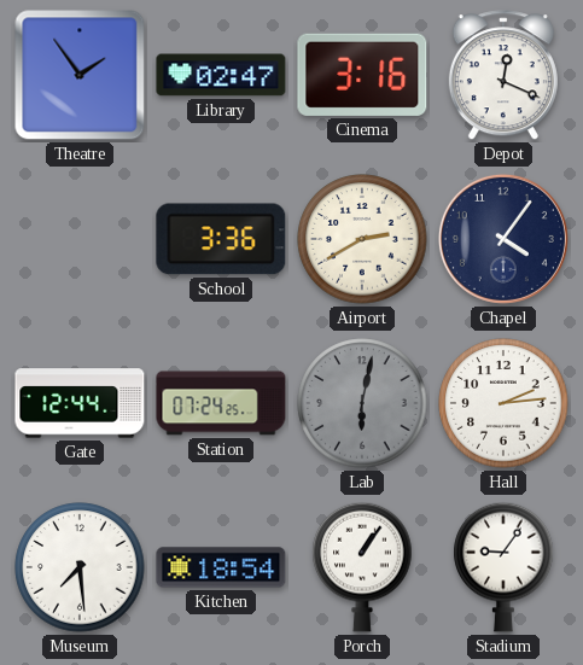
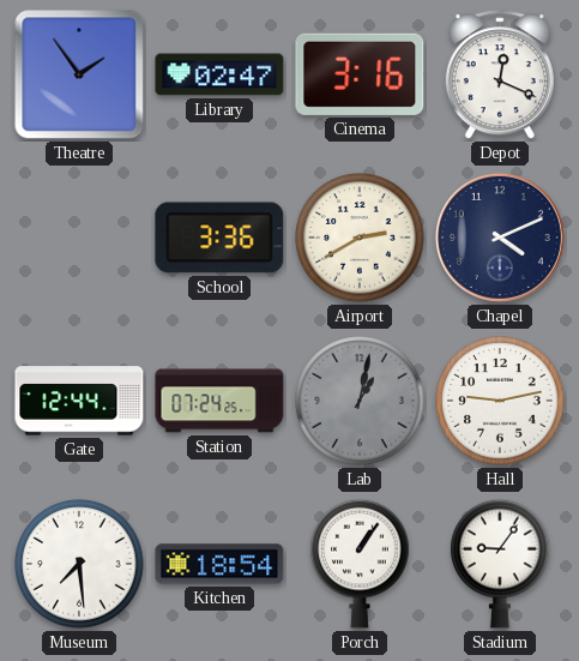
Chapel: 4:06 -> 4:11 (500, 238)
Lab: 6:02 -> 1:02 (360, 401)
Hall: 2:14 -> 9:13 (500, 401)
